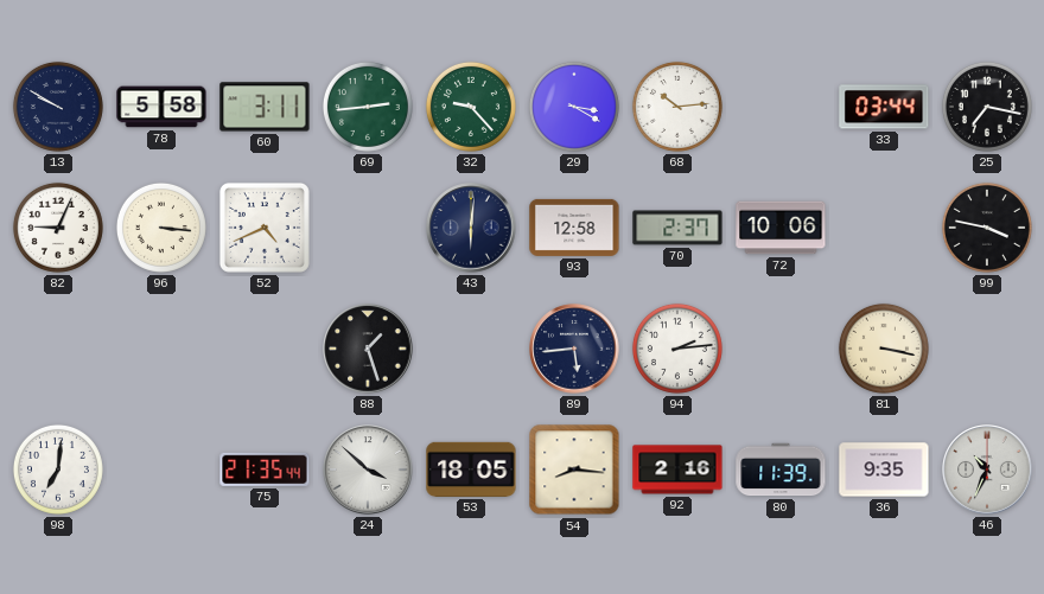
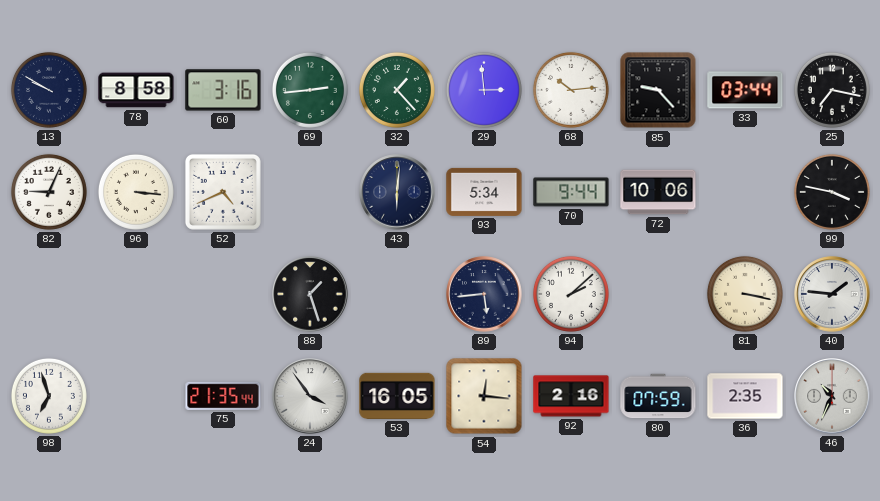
78: 5:58 -> 8:58 (136, 90)
60: 3:11 -> 3:16 (223, 90)
32: 9:23 -> 1:23 (397, 90)
29: 3:20 -> 2:59 (484, 90)
85: none -> 9:23 (658, 90)
93: 12:58 -> 5:34 (484, 192)
70: 2:37 -> 9:44 (571, 192)
94: 2:14 -> 2:08 (571, 294)
40: none -> 1:46 (832, 294)
98: 7:01 -> 6:57 (49, 396)
24: 3:52 -> 3:54 (310, 396)
53: 18:05 -> 16:05 (397, 396)
54: 8:16 -> 12:16 (484, 396)
80: 11:39 -> 07:59 (658, 396)
36: 9:35 -> 2:35 (745, 396)
